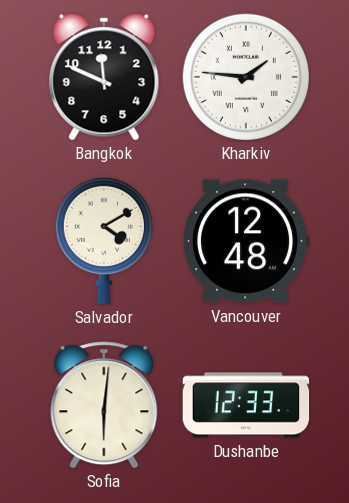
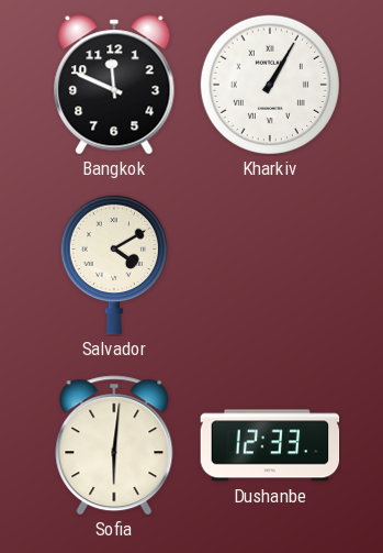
Kharkiv: 1:46 -> 1:05 (269, 84)
Vancouver: 12:48 -> none (247, 241)
